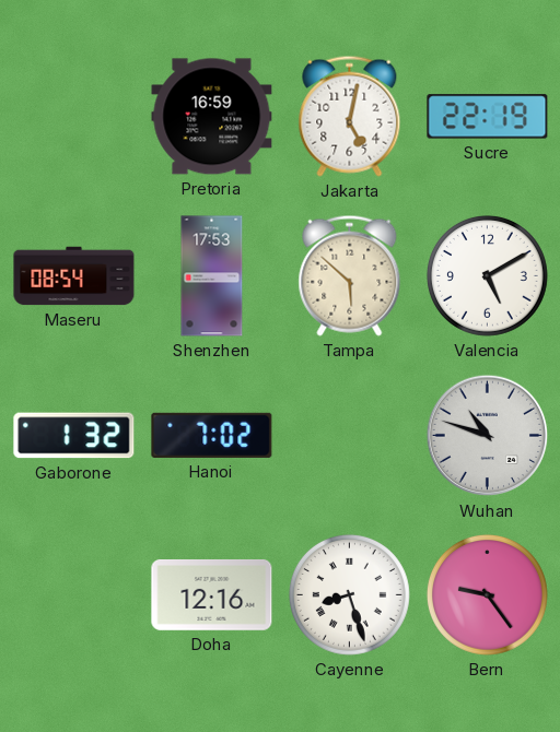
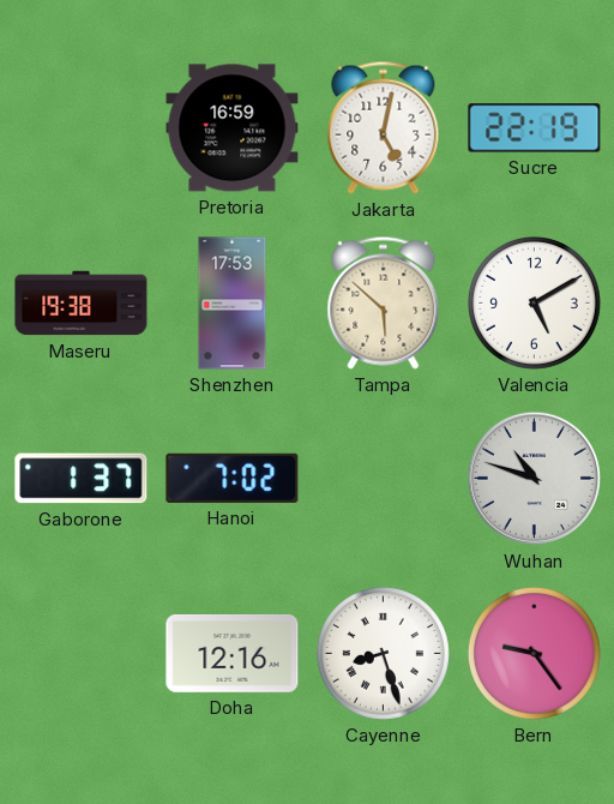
Maseru: 08:54 -> 19:38 (82, 304)
Gaborone: 1:32 -> 1:37 (82, 479)
